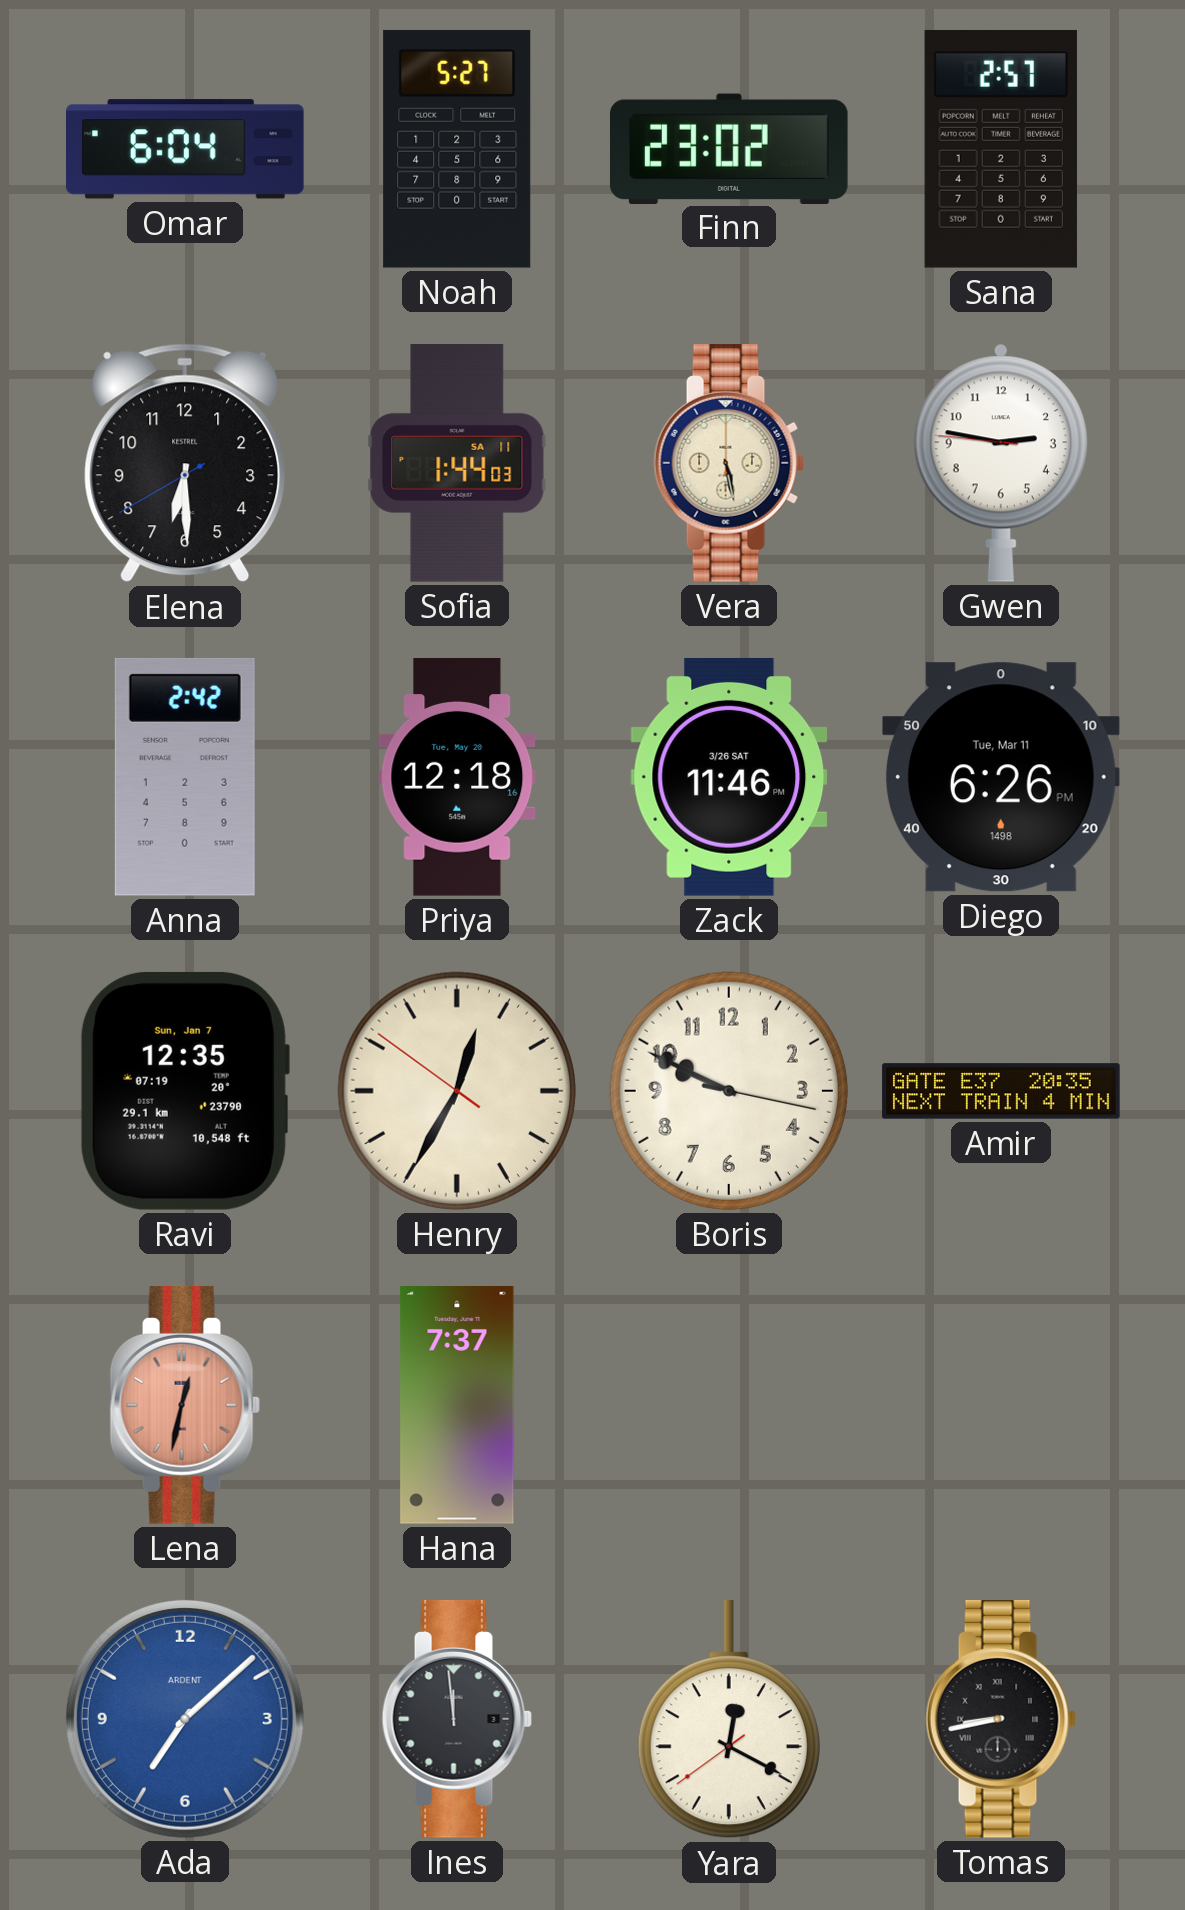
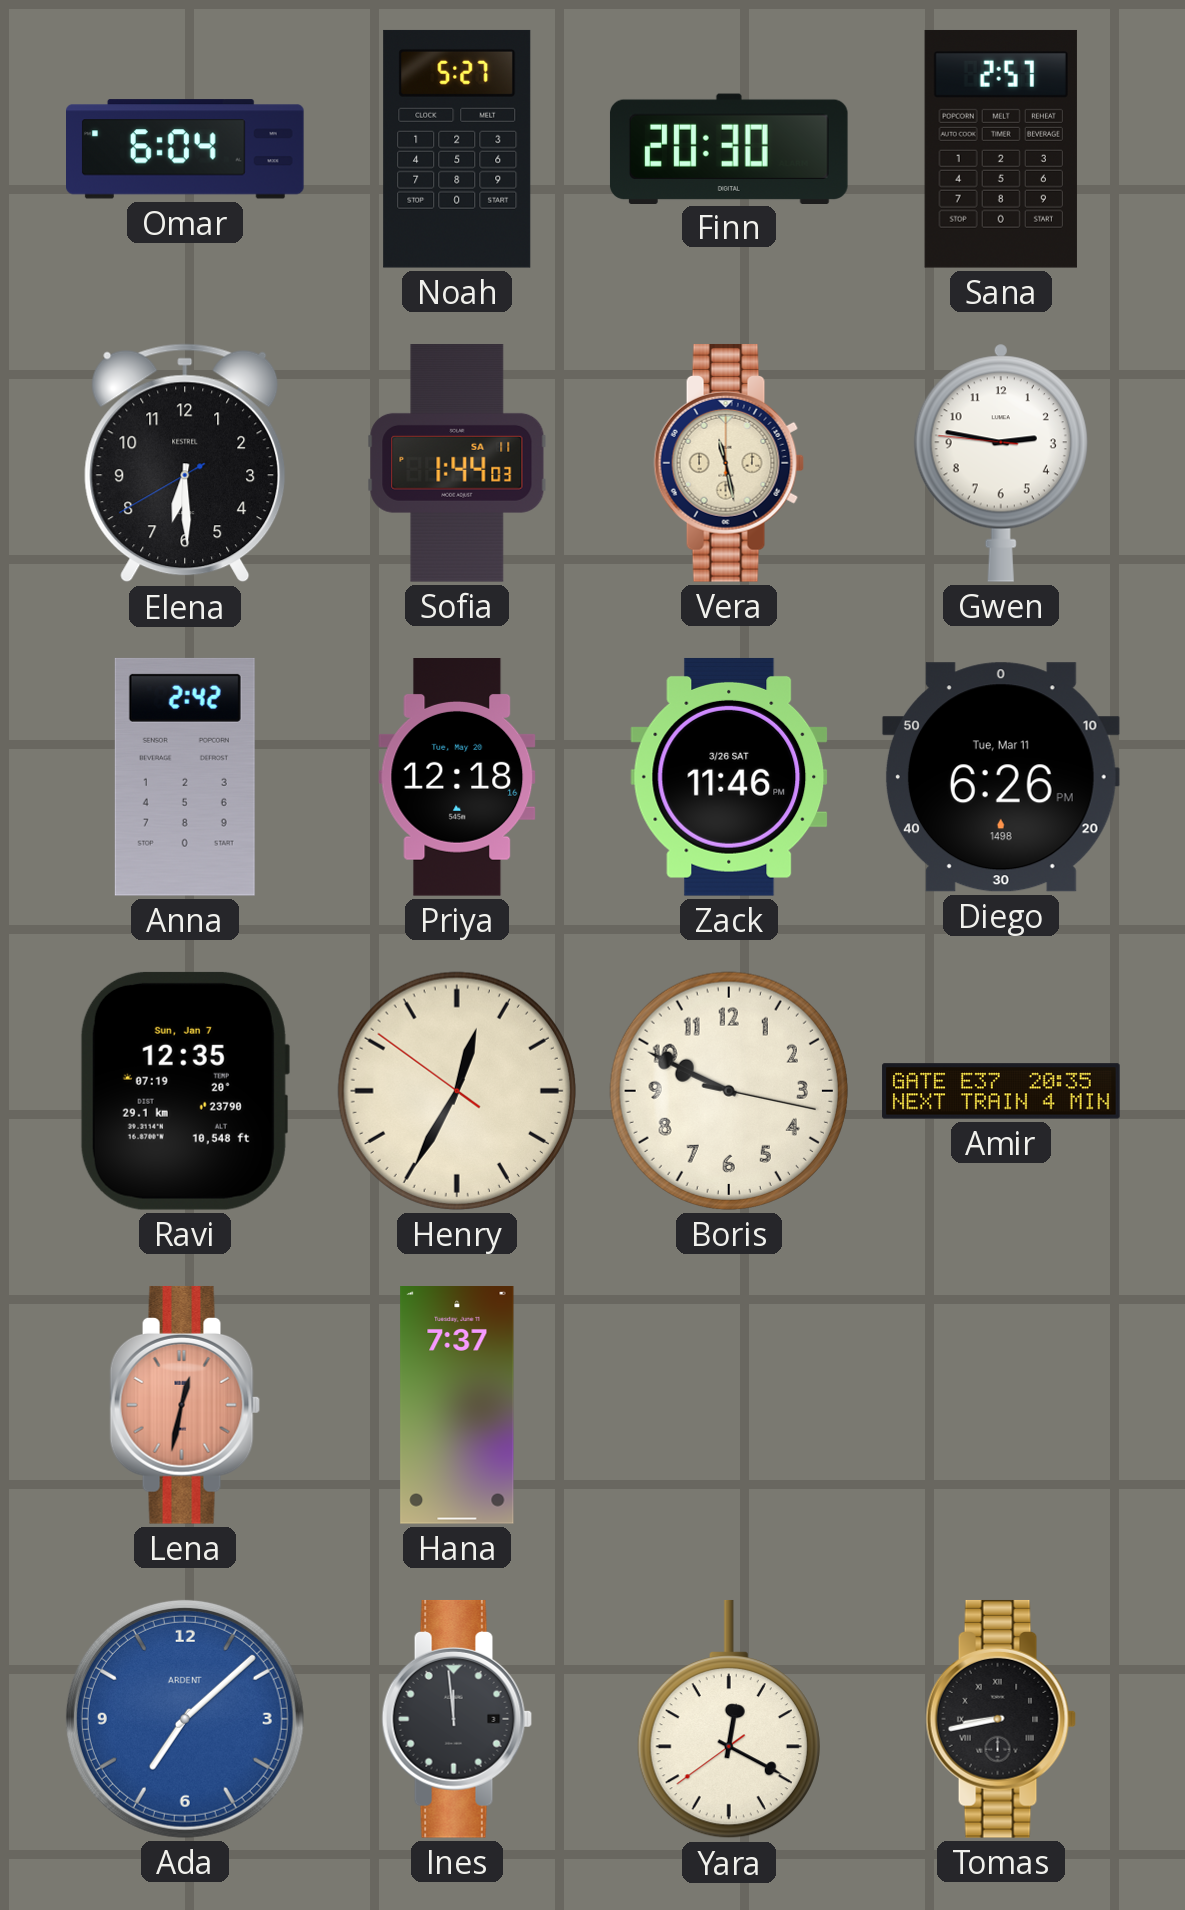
Finn: 23:02 -> 20:30 (729, 148)
Vera: 5:28 -> 11:28 (729, 463)
